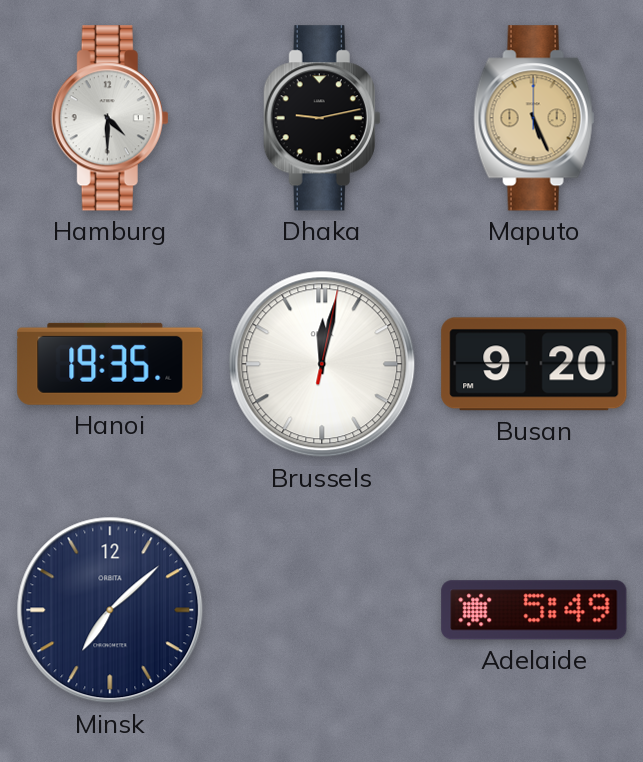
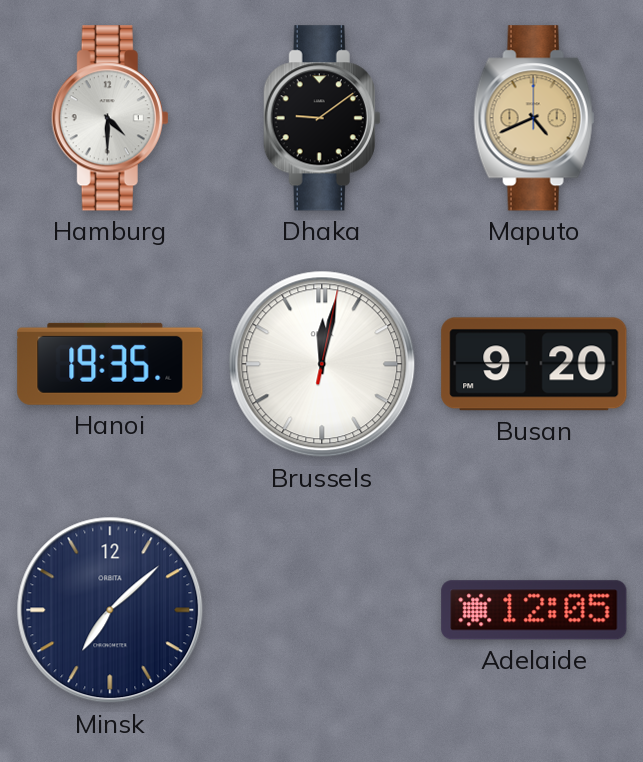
Dhaka: 9:13 -> 9:09 (322, 118)
Maputo: 5:26 -> 4:41 (534, 118)
Adelaide: 5:49 -> 12:05 (534, 610)
